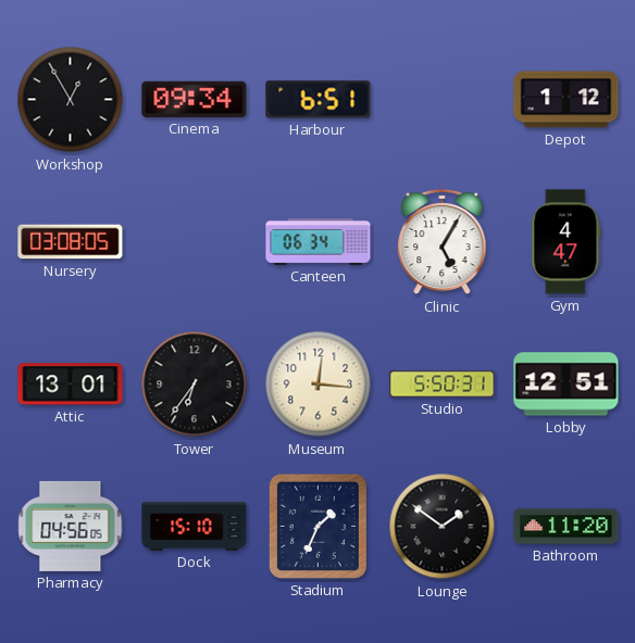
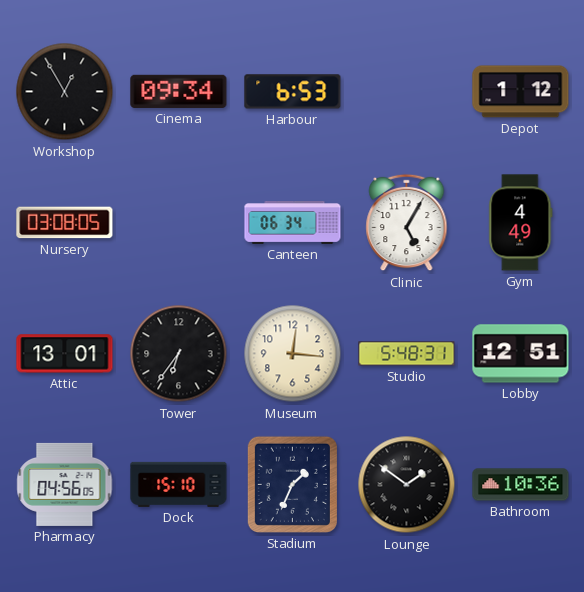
Harbour: 6:51 -> 6:53 (293, 92)
Gym: 4:47 -> 4:49 (521, 223)
Studio: 5:50 -> 5:48 (407, 354)
Bathroom: 11:20 -> 10:36 (521, 485)
